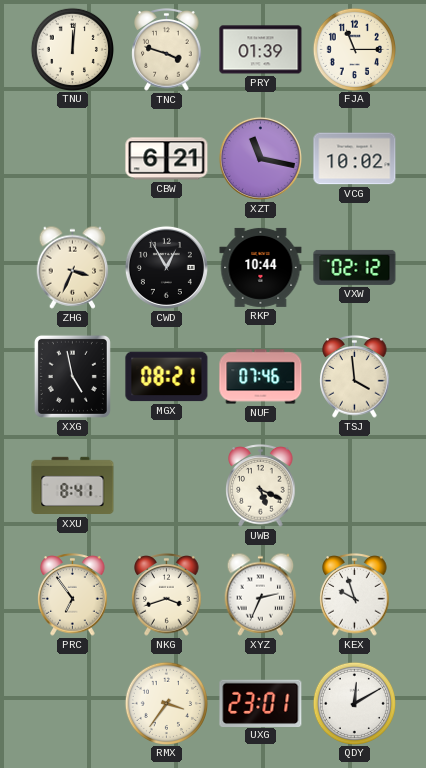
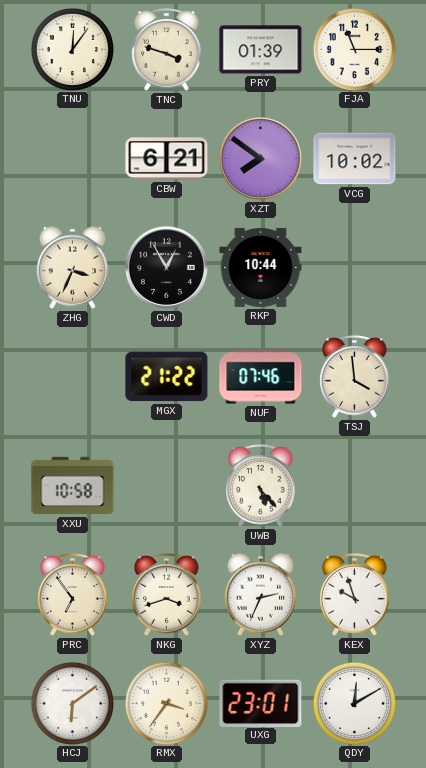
TNU: 12:01 -> 12:06 (72, 49)
XZT: 11:17 -> 7:51 (260, 158)
VXW: 02:12 -> none (355, 267)
XXG: 4:58 -> none (72, 376)
MGX: 08:21 -> 21:22 (167, 377)
XXU: 8:41 -> 10:58 (73, 486)
UWB: 5:19 -> 5:23 (261, 486)
HCJ: none -> 6:09 (72, 703)
